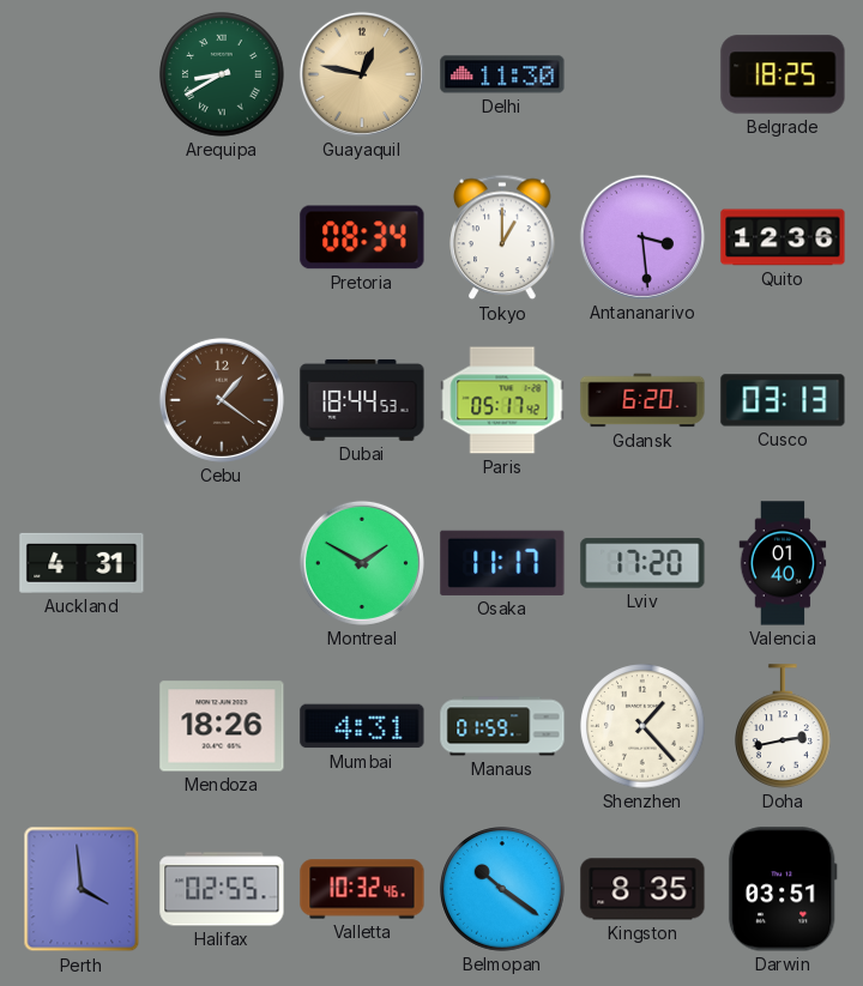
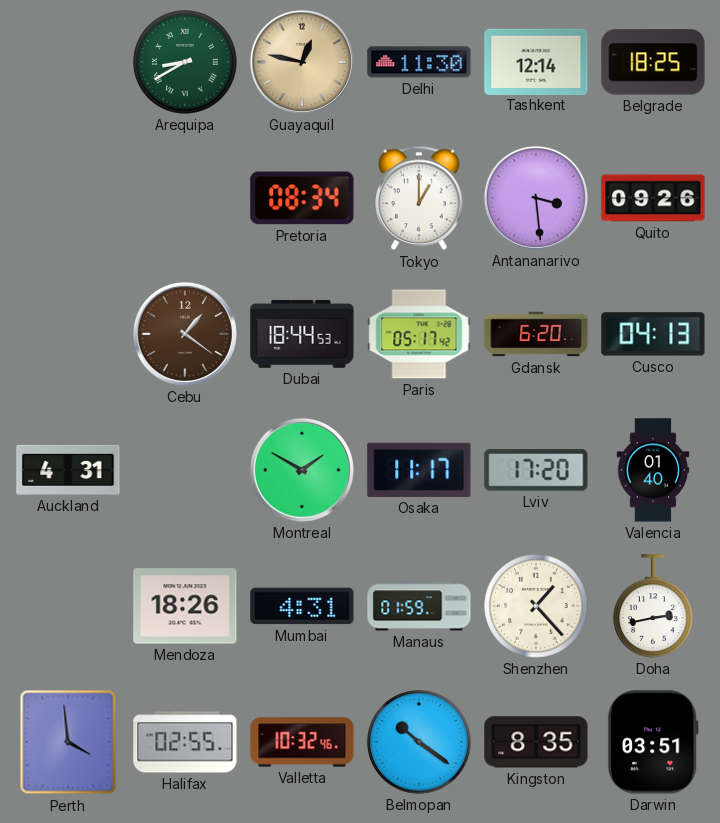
Tashkent: none -> 12:14 (536, 61)
Quito: 12:36 -> 09:26 (653, 198)
Cusco: 03:13 -> 04:13 (653, 334)
